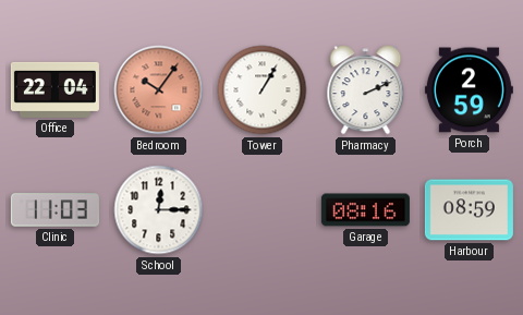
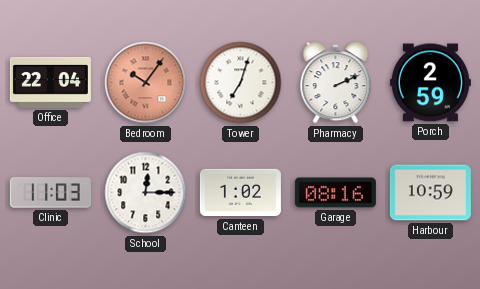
Tower: 1:05 -> 7:03 (241, 83)
Canteen: none -> 1:02 (240, 193)
Harbour: 08:59 -> 10:59 (430, 193)
